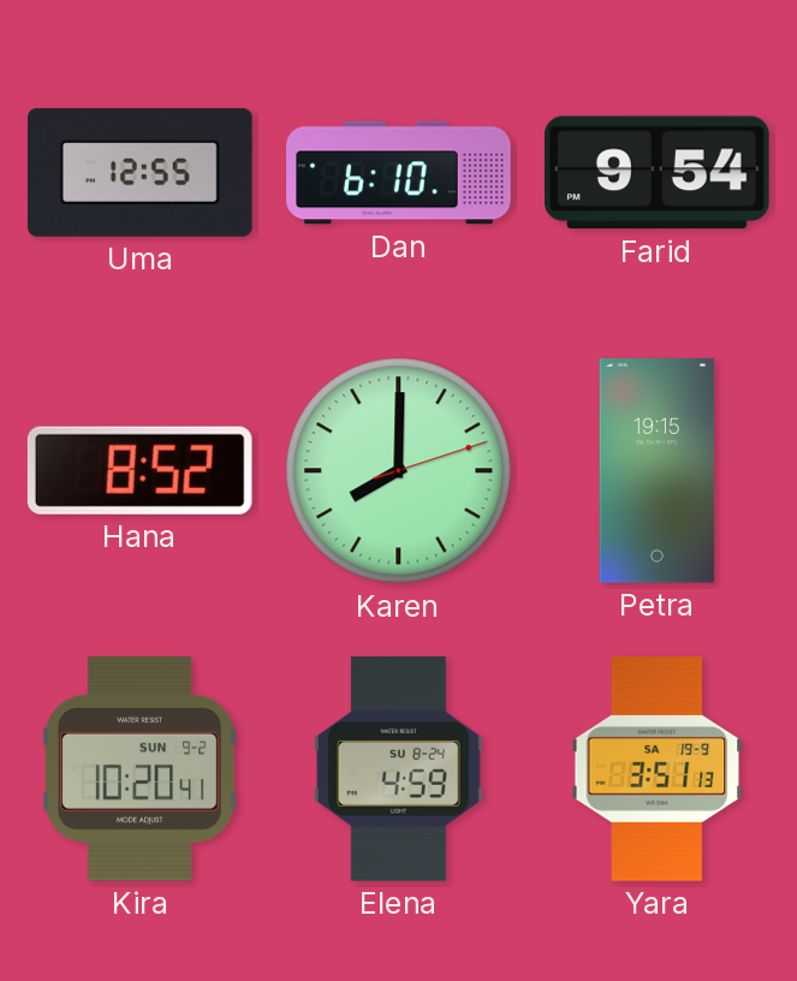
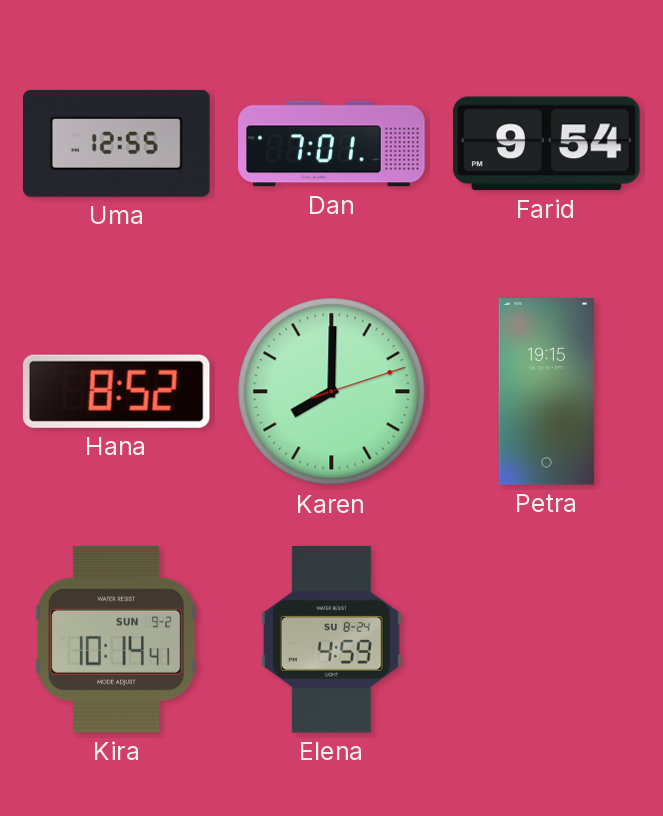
Dan: 6:10 -> 7:01 (332, 144)
Kira: 10:20 -> 10:14 (116, 639)
Yara: 3:51 -> none (658, 769)
